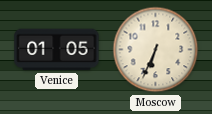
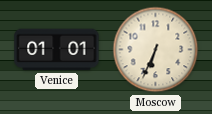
Venice: 01:05 -> 01:01 (57, 50)
